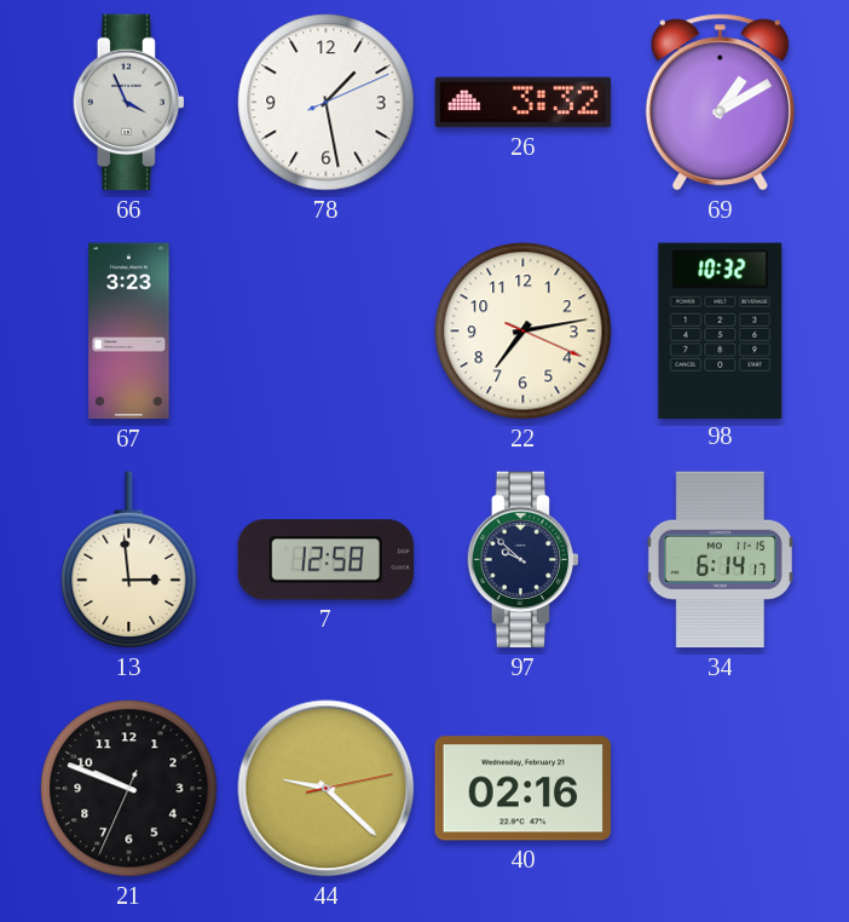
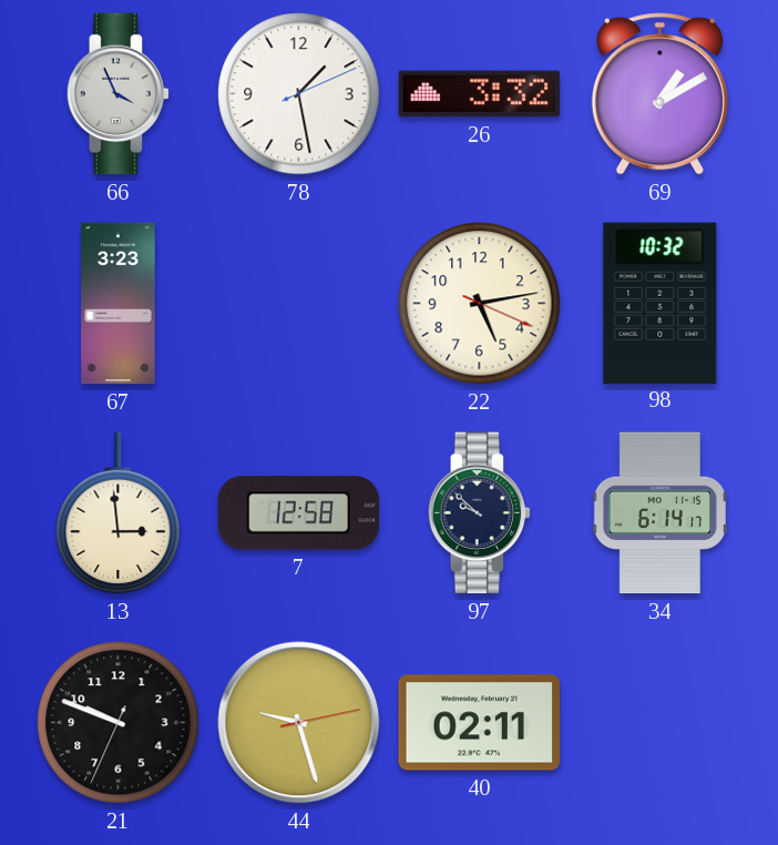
22: 7:13 -> 5:13 (480, 304)
44: 9:22 -> 9:27 (299, 723)
40: 02:16 -> 02:11 (480, 723)
